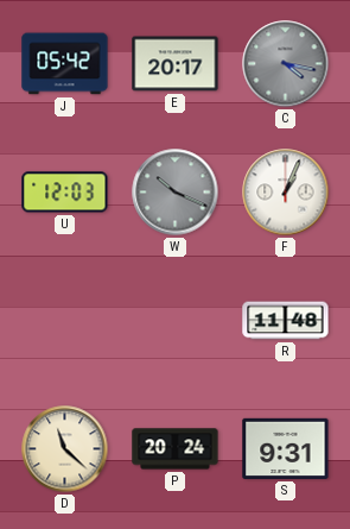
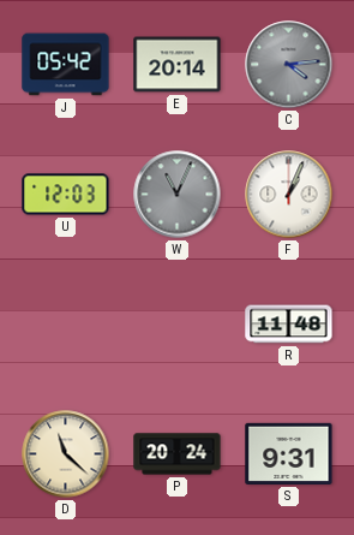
E: 20:17 -> 20:14 (178, 65)
C: 4:17 -> 4:14 (289, 65)
W: 10:19 -> 11:04 (178, 195)
